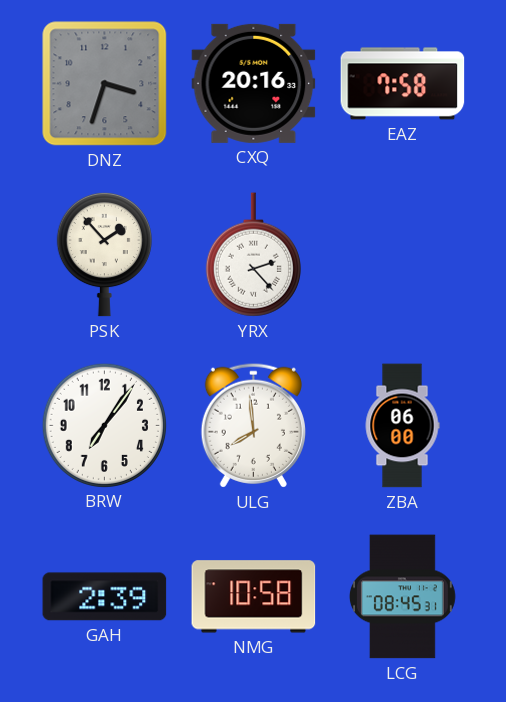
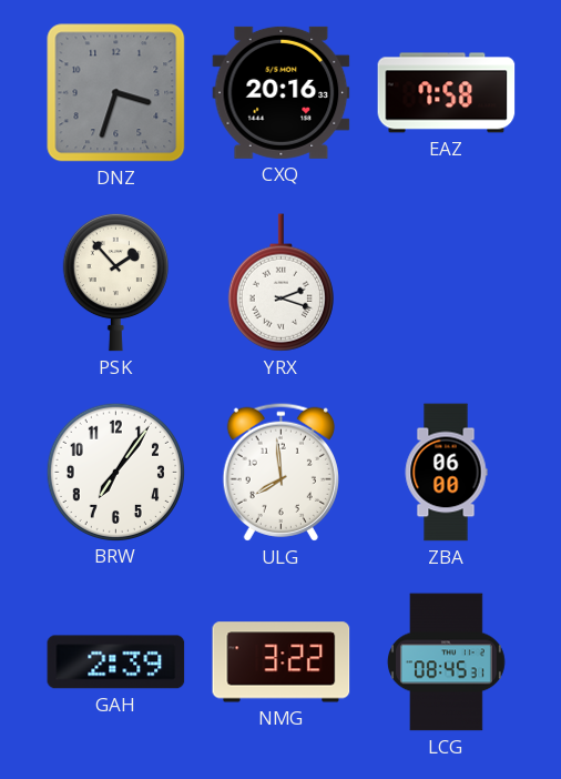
YRX: 2:23 -> 2:18 (280, 283)
NMG: 10:58 -> 3:22 (282, 662)
